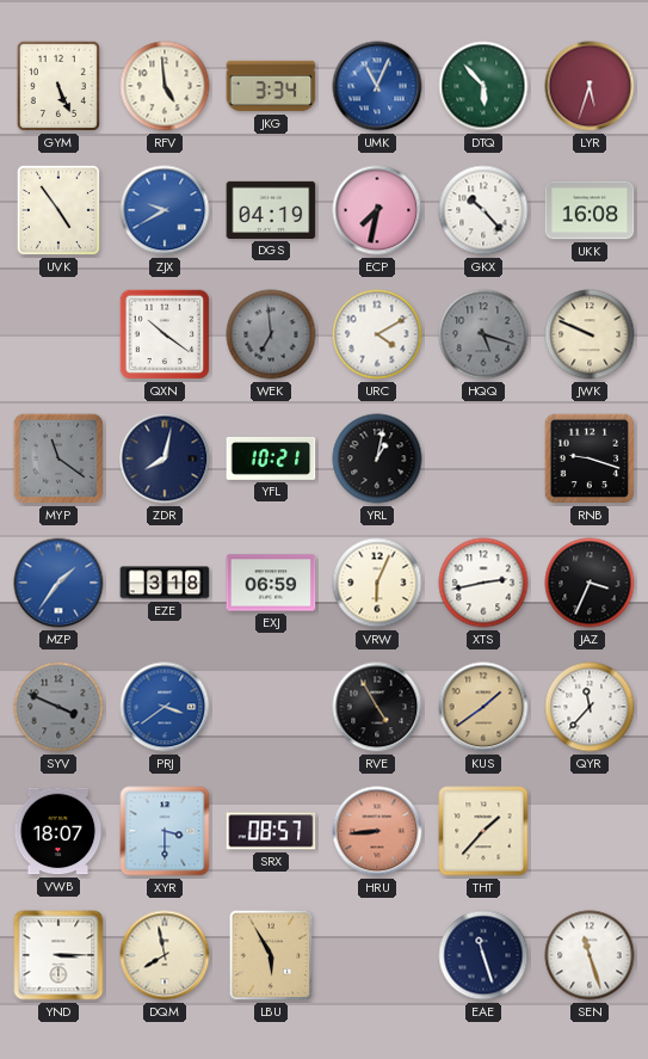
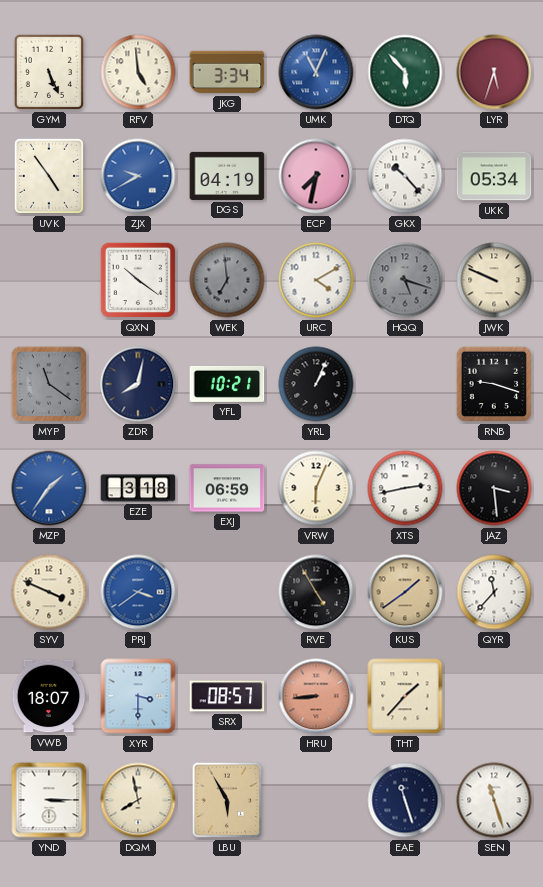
UKK: 16:08 -> 05:34 (494, 176)
YRL: 1:02 -> 1:04 (316, 384)
JAZ: 3:34 -> 3:29 (494, 488)
SYV dial: grey -> cream (49, 592)
